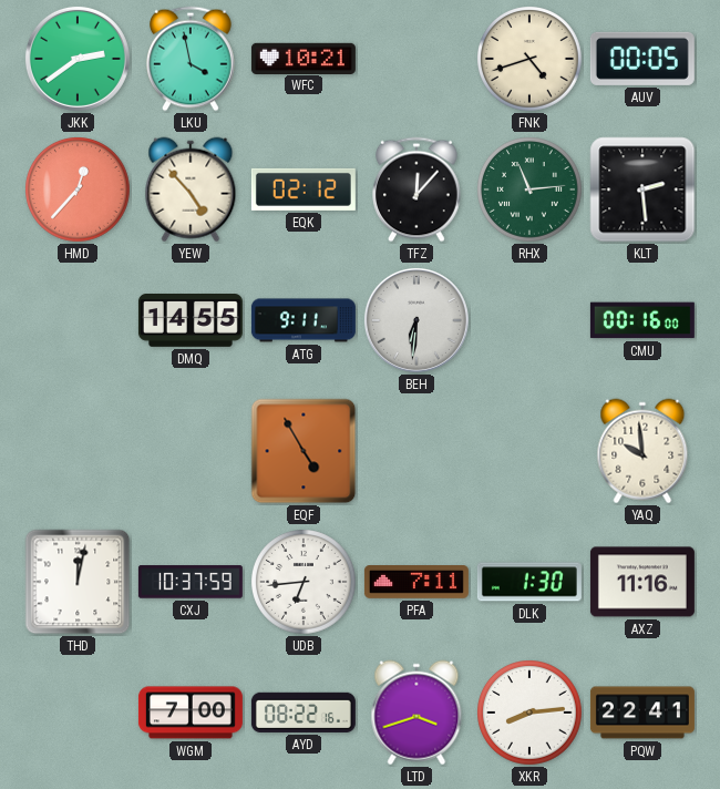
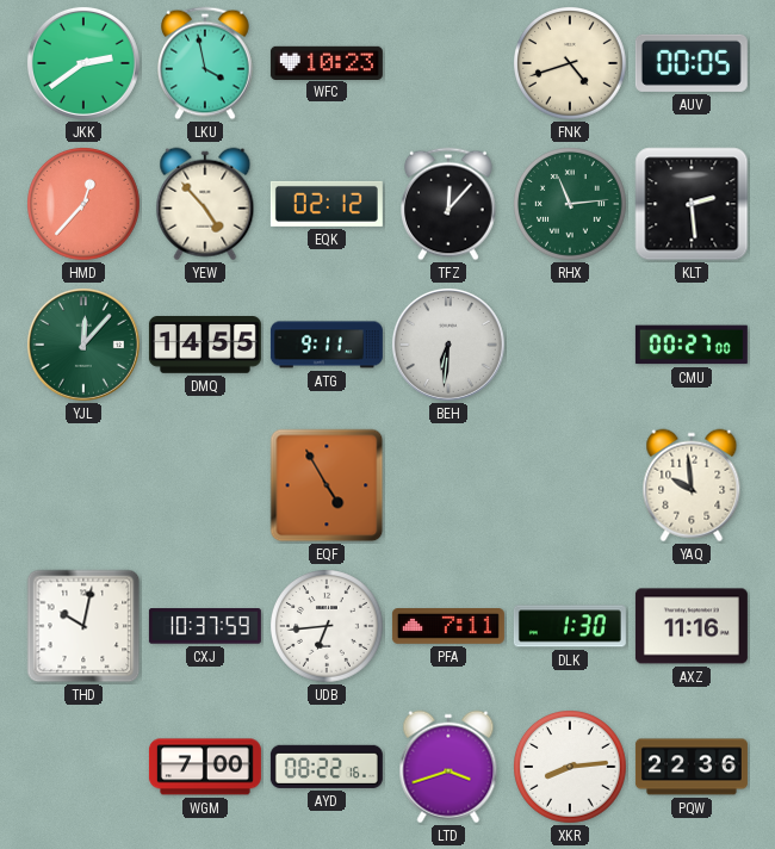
WFC: 10:21 -> 10:23 (327, 62)
YJL: none -> 12:07 (83, 345)
CMU: 00:16 -> 00:27 (692, 345)
THD: 12:02 -> 10:02 (83, 626)
PQW: 22:41 -> 22:36 (692, 767)
